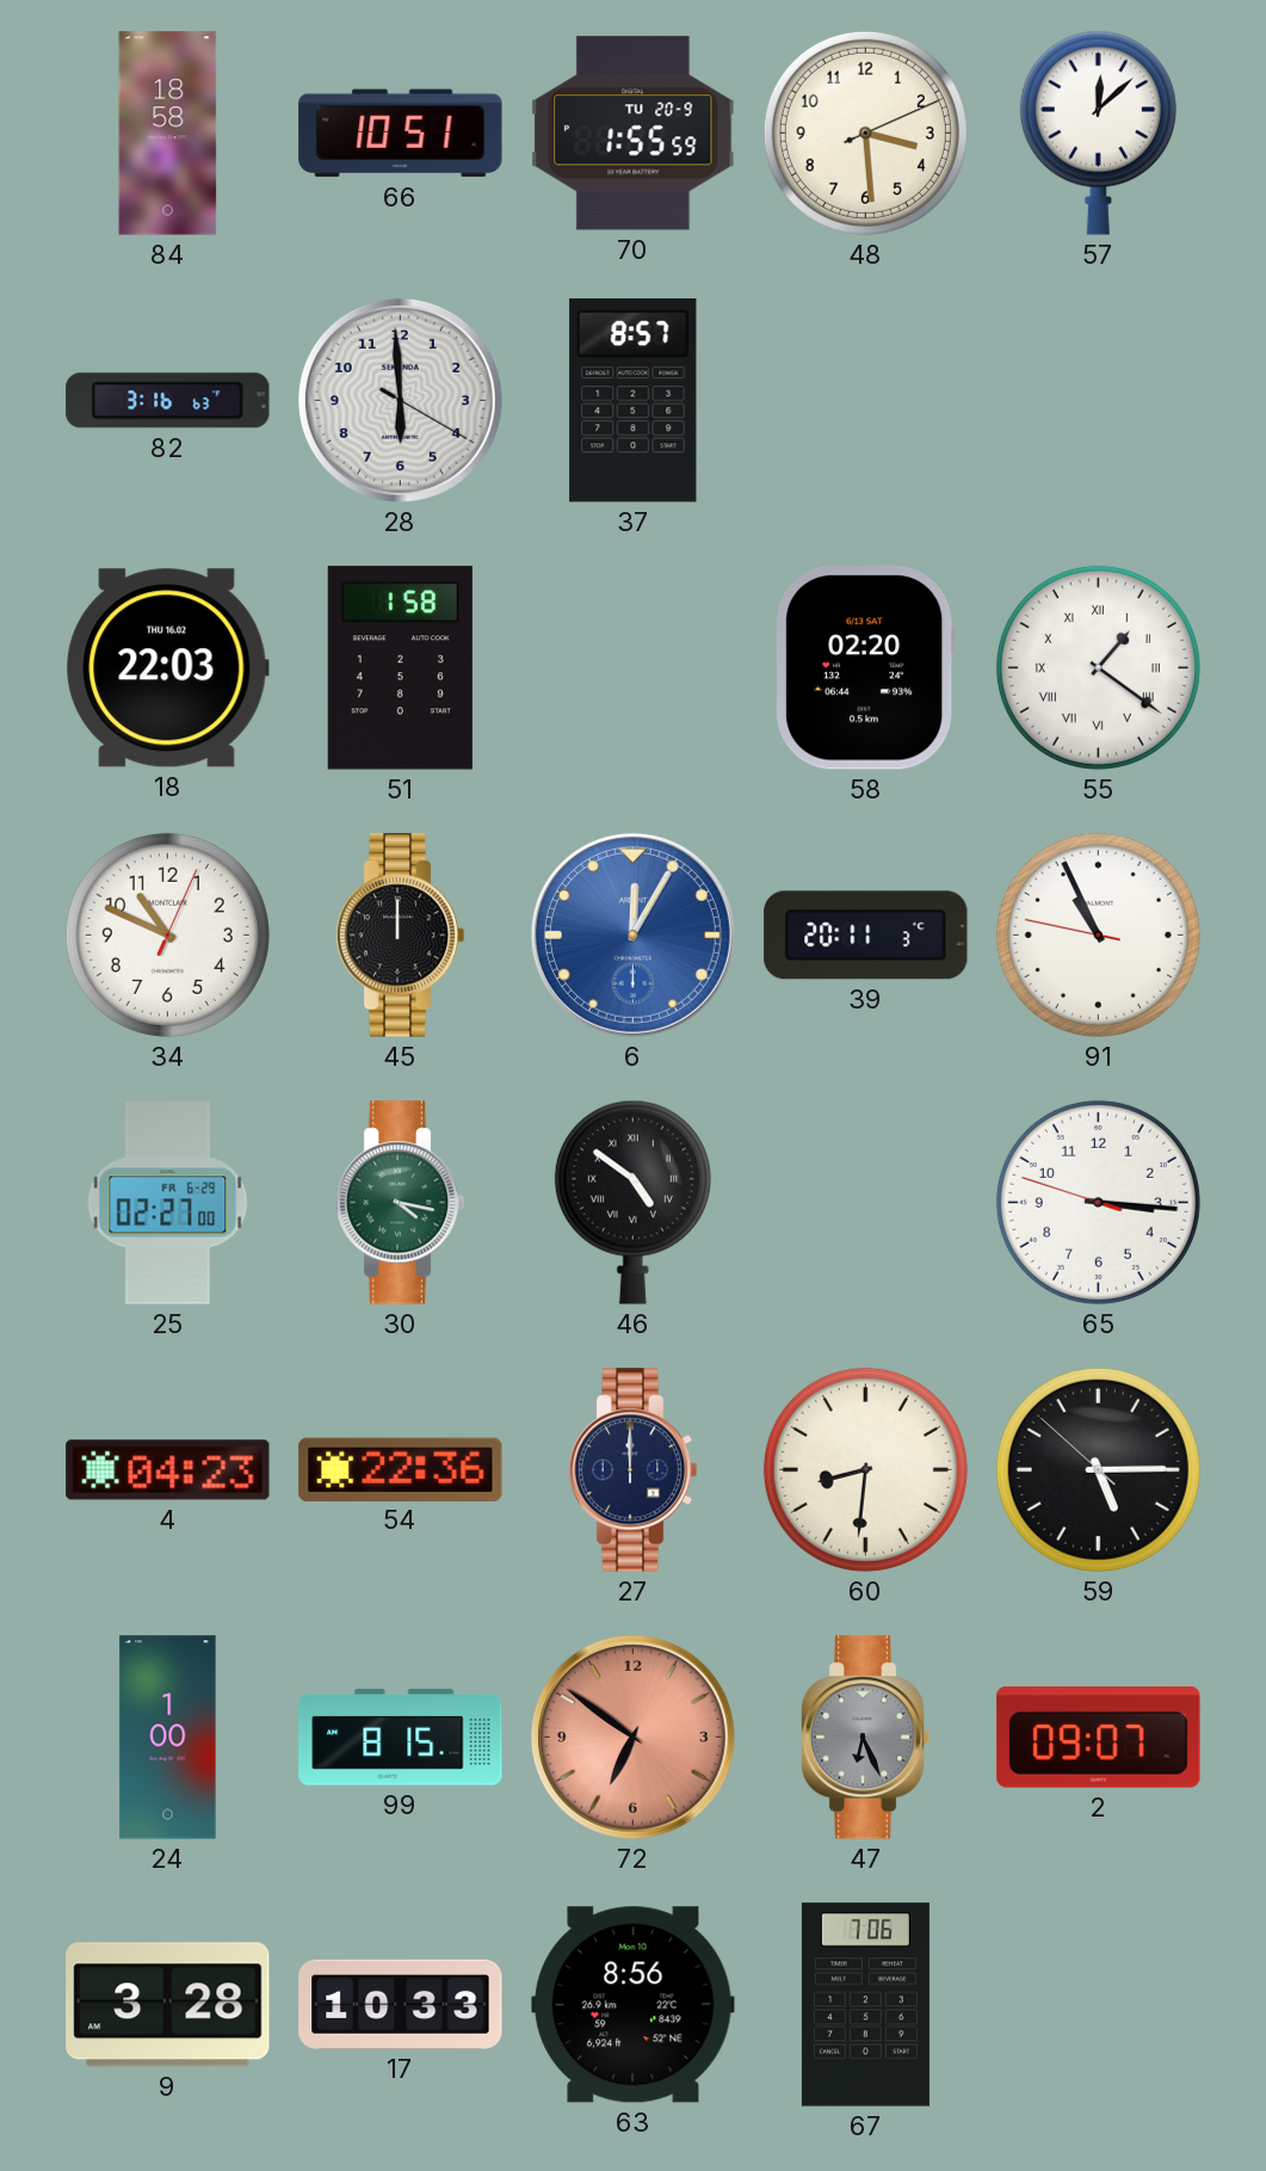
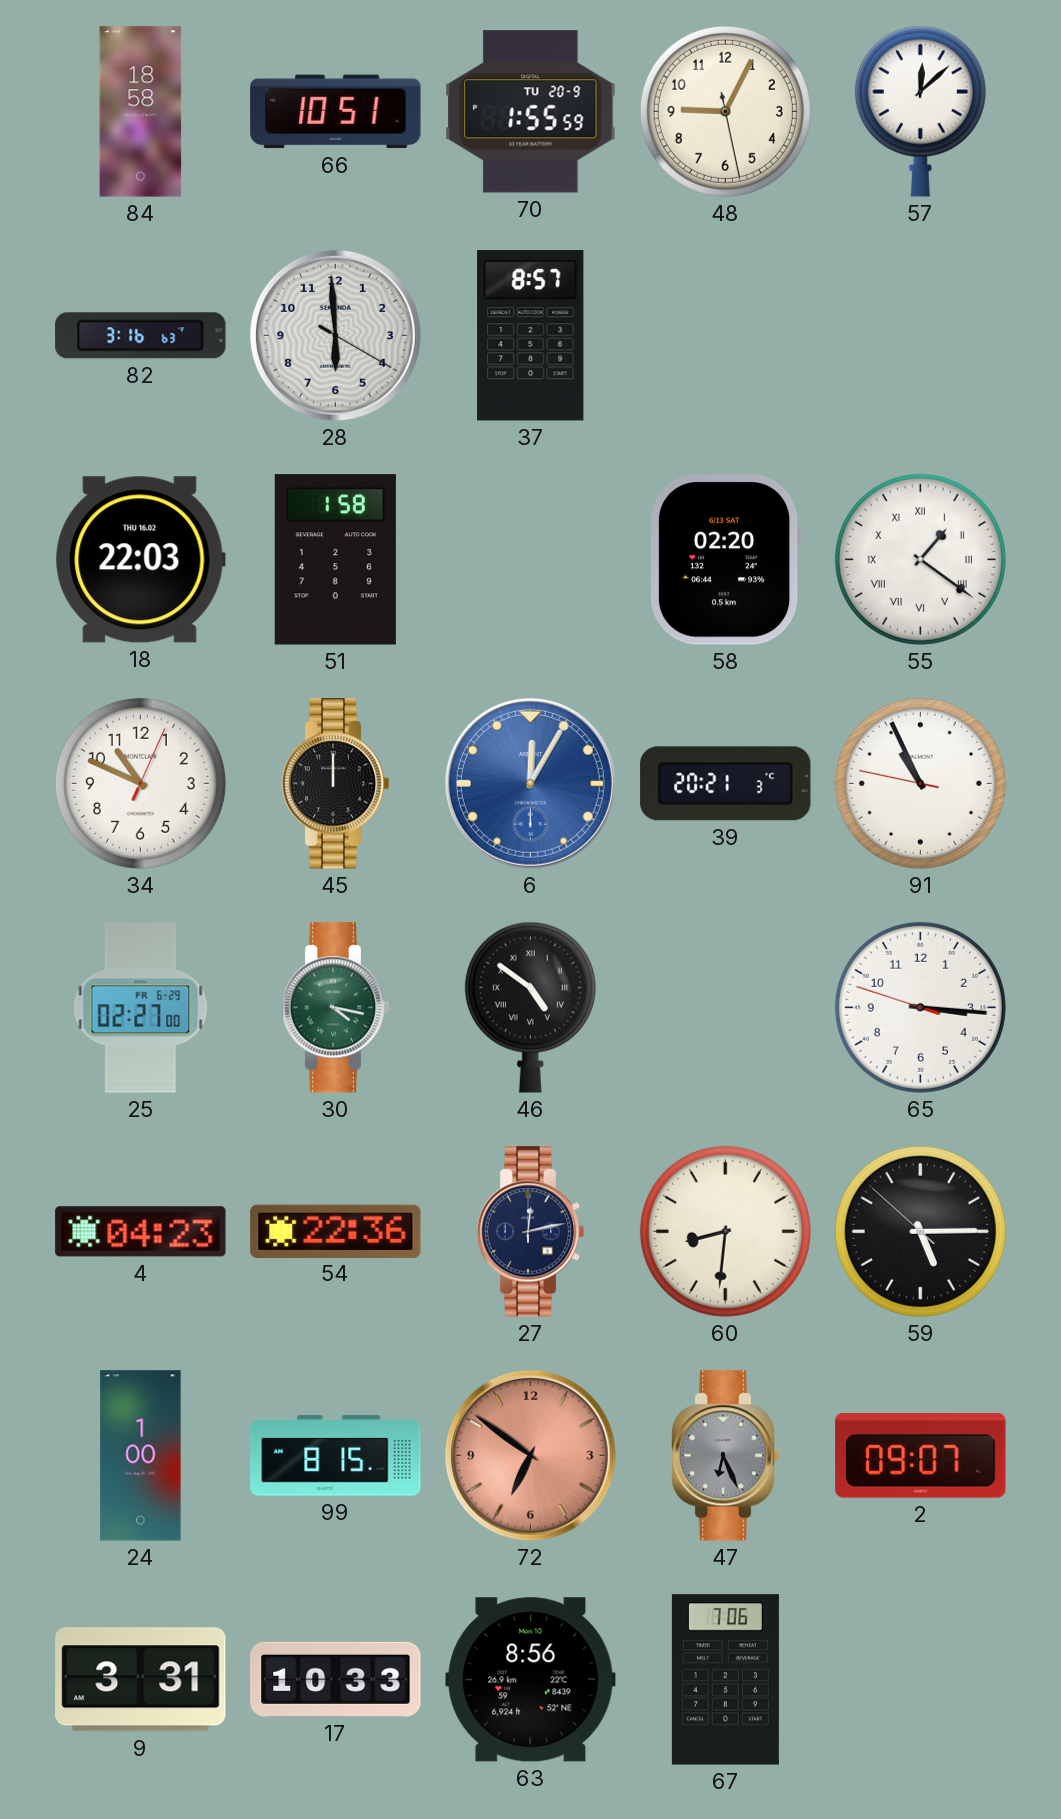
48: 3:29 -> 9:04 (725, 111)
39: 20:11 -> 20:21 (726, 784)
27: 12:00 -> 12:13 (530, 1232)
9: 3:28 -> 3:31 (141, 1680)
